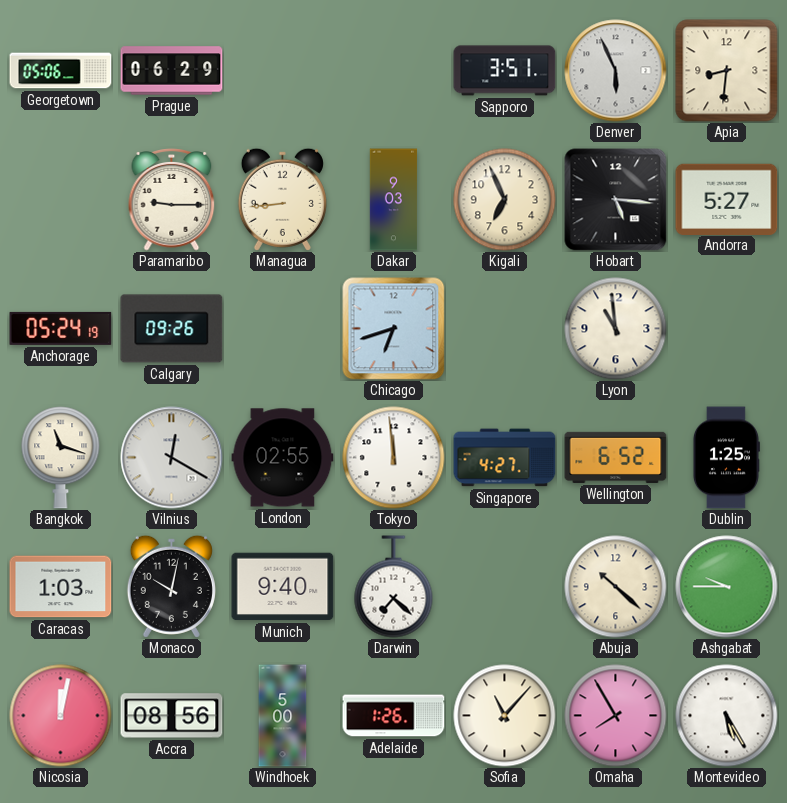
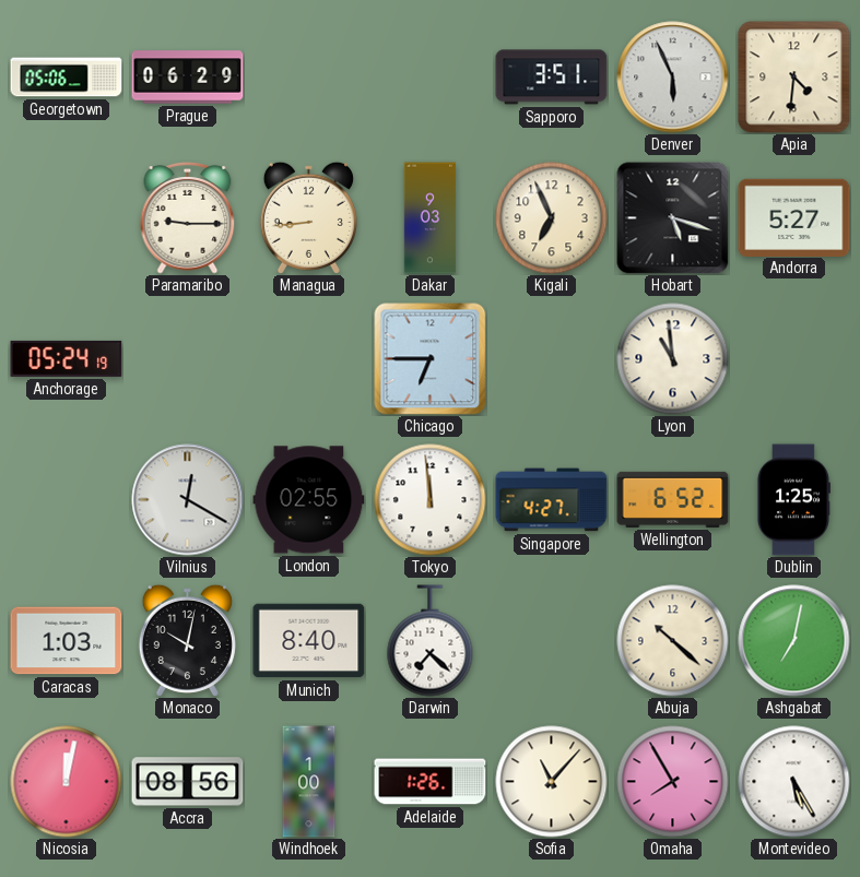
Apia: 8:31 -> 4:31 (794, 78)
Hobart: 5:16 -> 5:18 (673, 218)
Calgary: 09:26 -> none (172, 329)
Chicago: 6:42 -> 6:45 (431, 359)
Bangkok: 11:18 -> none (61, 458)
Munich: 9:40 -> 8:40 (309, 641)
Ashgabat: 9:45 -> 7:02 (794, 641)
Windhoek: 5:00 -> 1:00 (309, 782)
